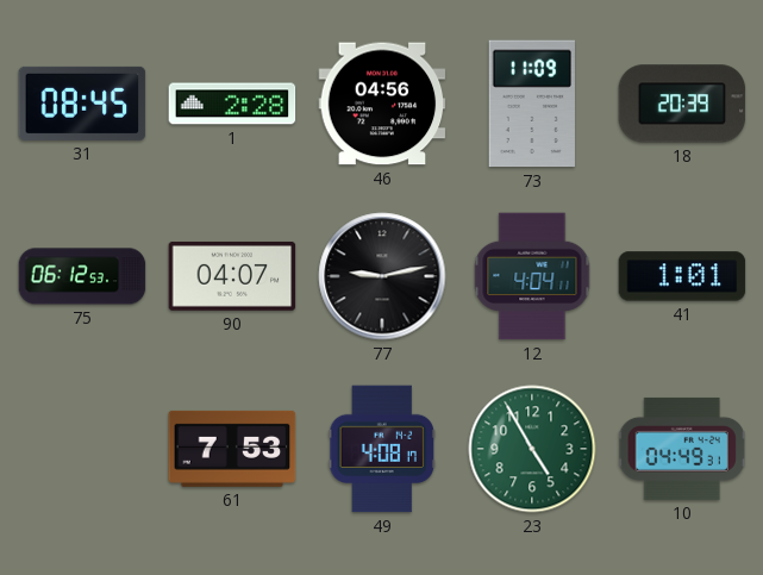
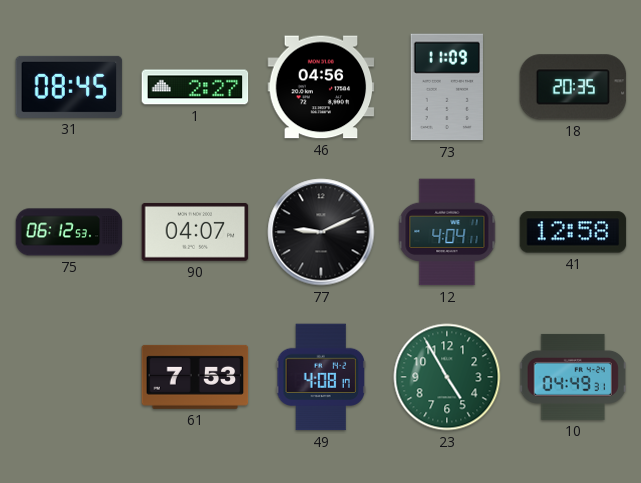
1: 2:28 -> 2:27 (195, 87)
18: 20:39 -> 20:35 (573, 87)
77: 9:13 -> 9:11 (321, 232)
41: 1:01 -> 12:58 (573, 232)
